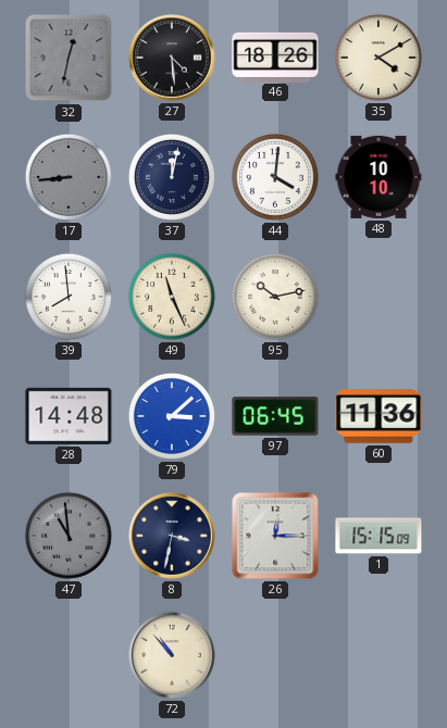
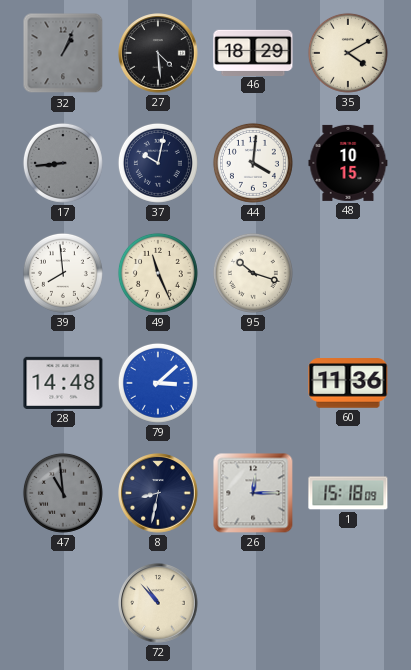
32: 12:32 -> 1:04 (63, 53)
46: 18:26 -> 18:29 (253, 52)
37: 12:02 -> 10:02 (158, 163)
48: 10:10 -> 10:15 (348, 163)
95: 10:13 -> 10:18 (253, 273)
97: 06:45 -> none (275, 416)
8: 3:32 -> 8:32 (158, 493)
1: 15:15 -> 15:18 (348, 493)
